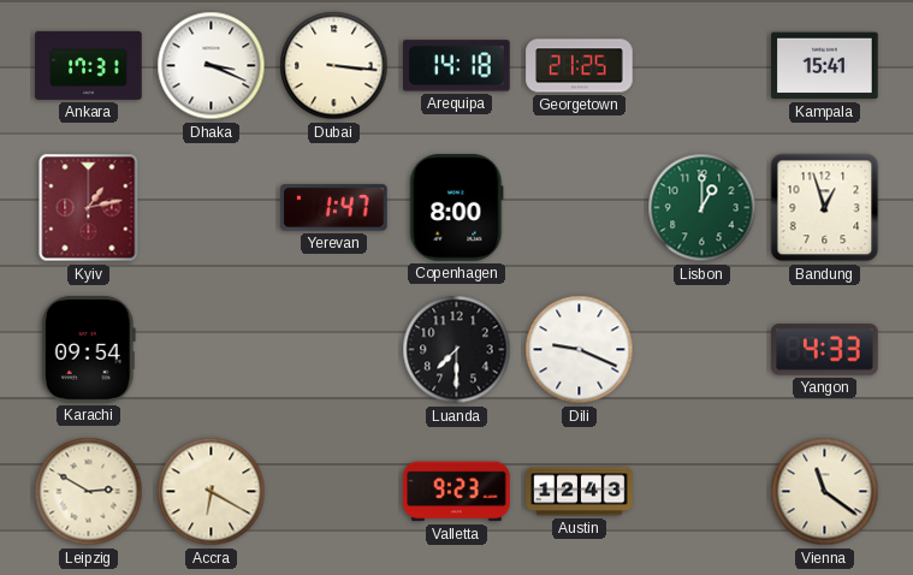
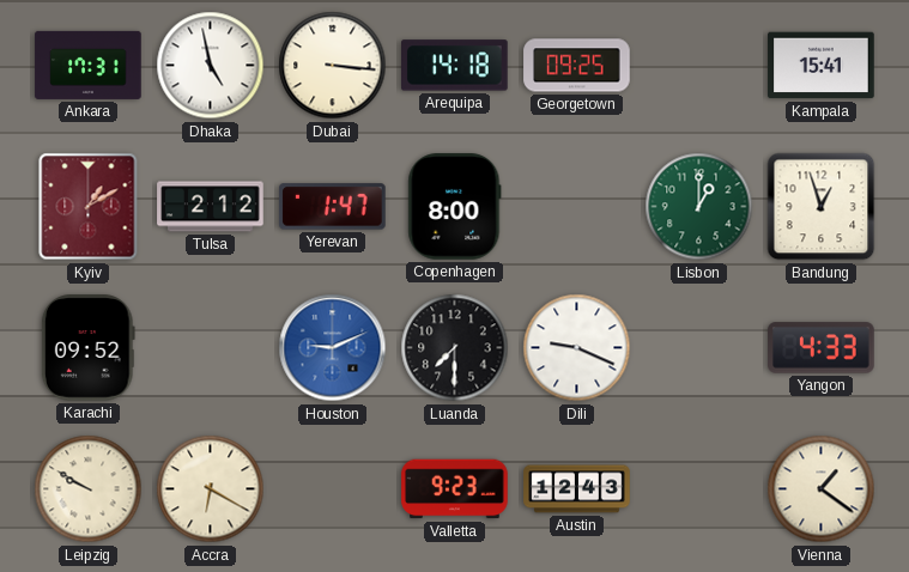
Dhaka: 3:19 -> 4:58 (211, 66)
Georgetown: 21:25 -> 09:25 (577, 66)
Kyiv: 1:13 -> 1:10 (89, 207)
Tulsa: none -> 2:12 (211, 207)
Karachi: 09:54 -> 09:52 (87, 348)
Houston: none -> 9:11 (333, 348)
Leipzig: 2:50 -> 9:50 (89, 489)
Vienna: 11:21 -> 1:21 (822, 489)
